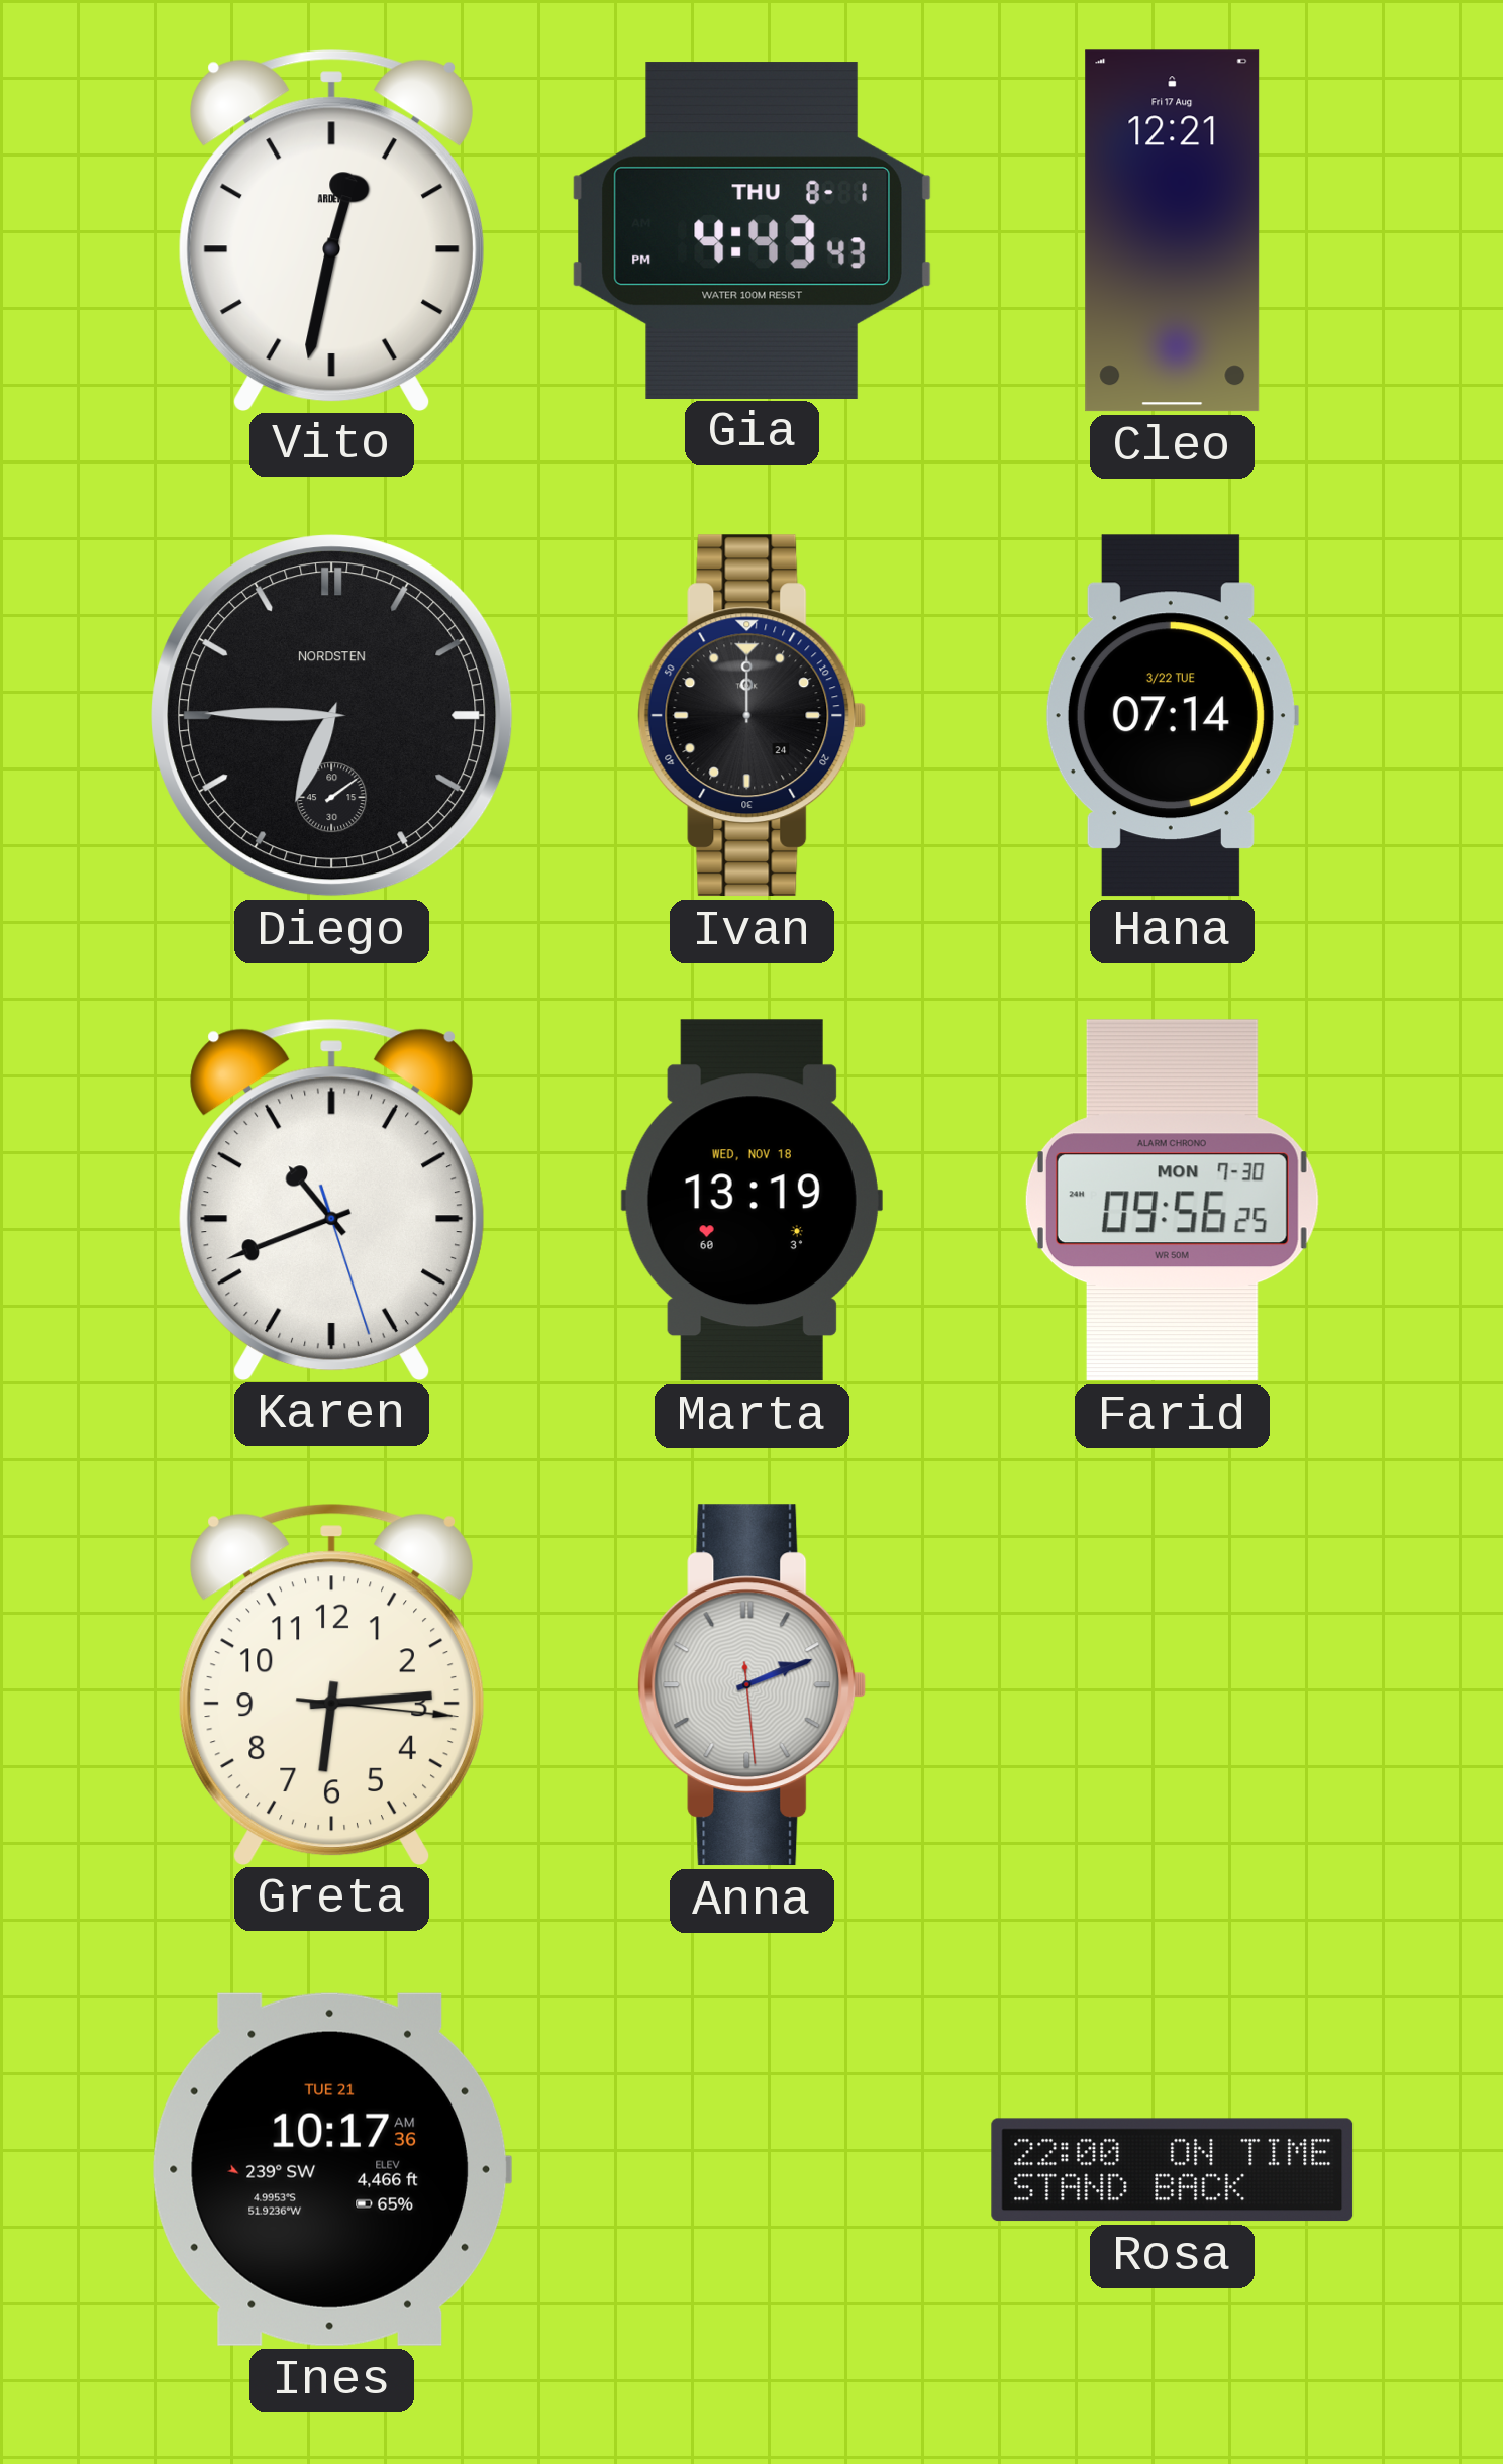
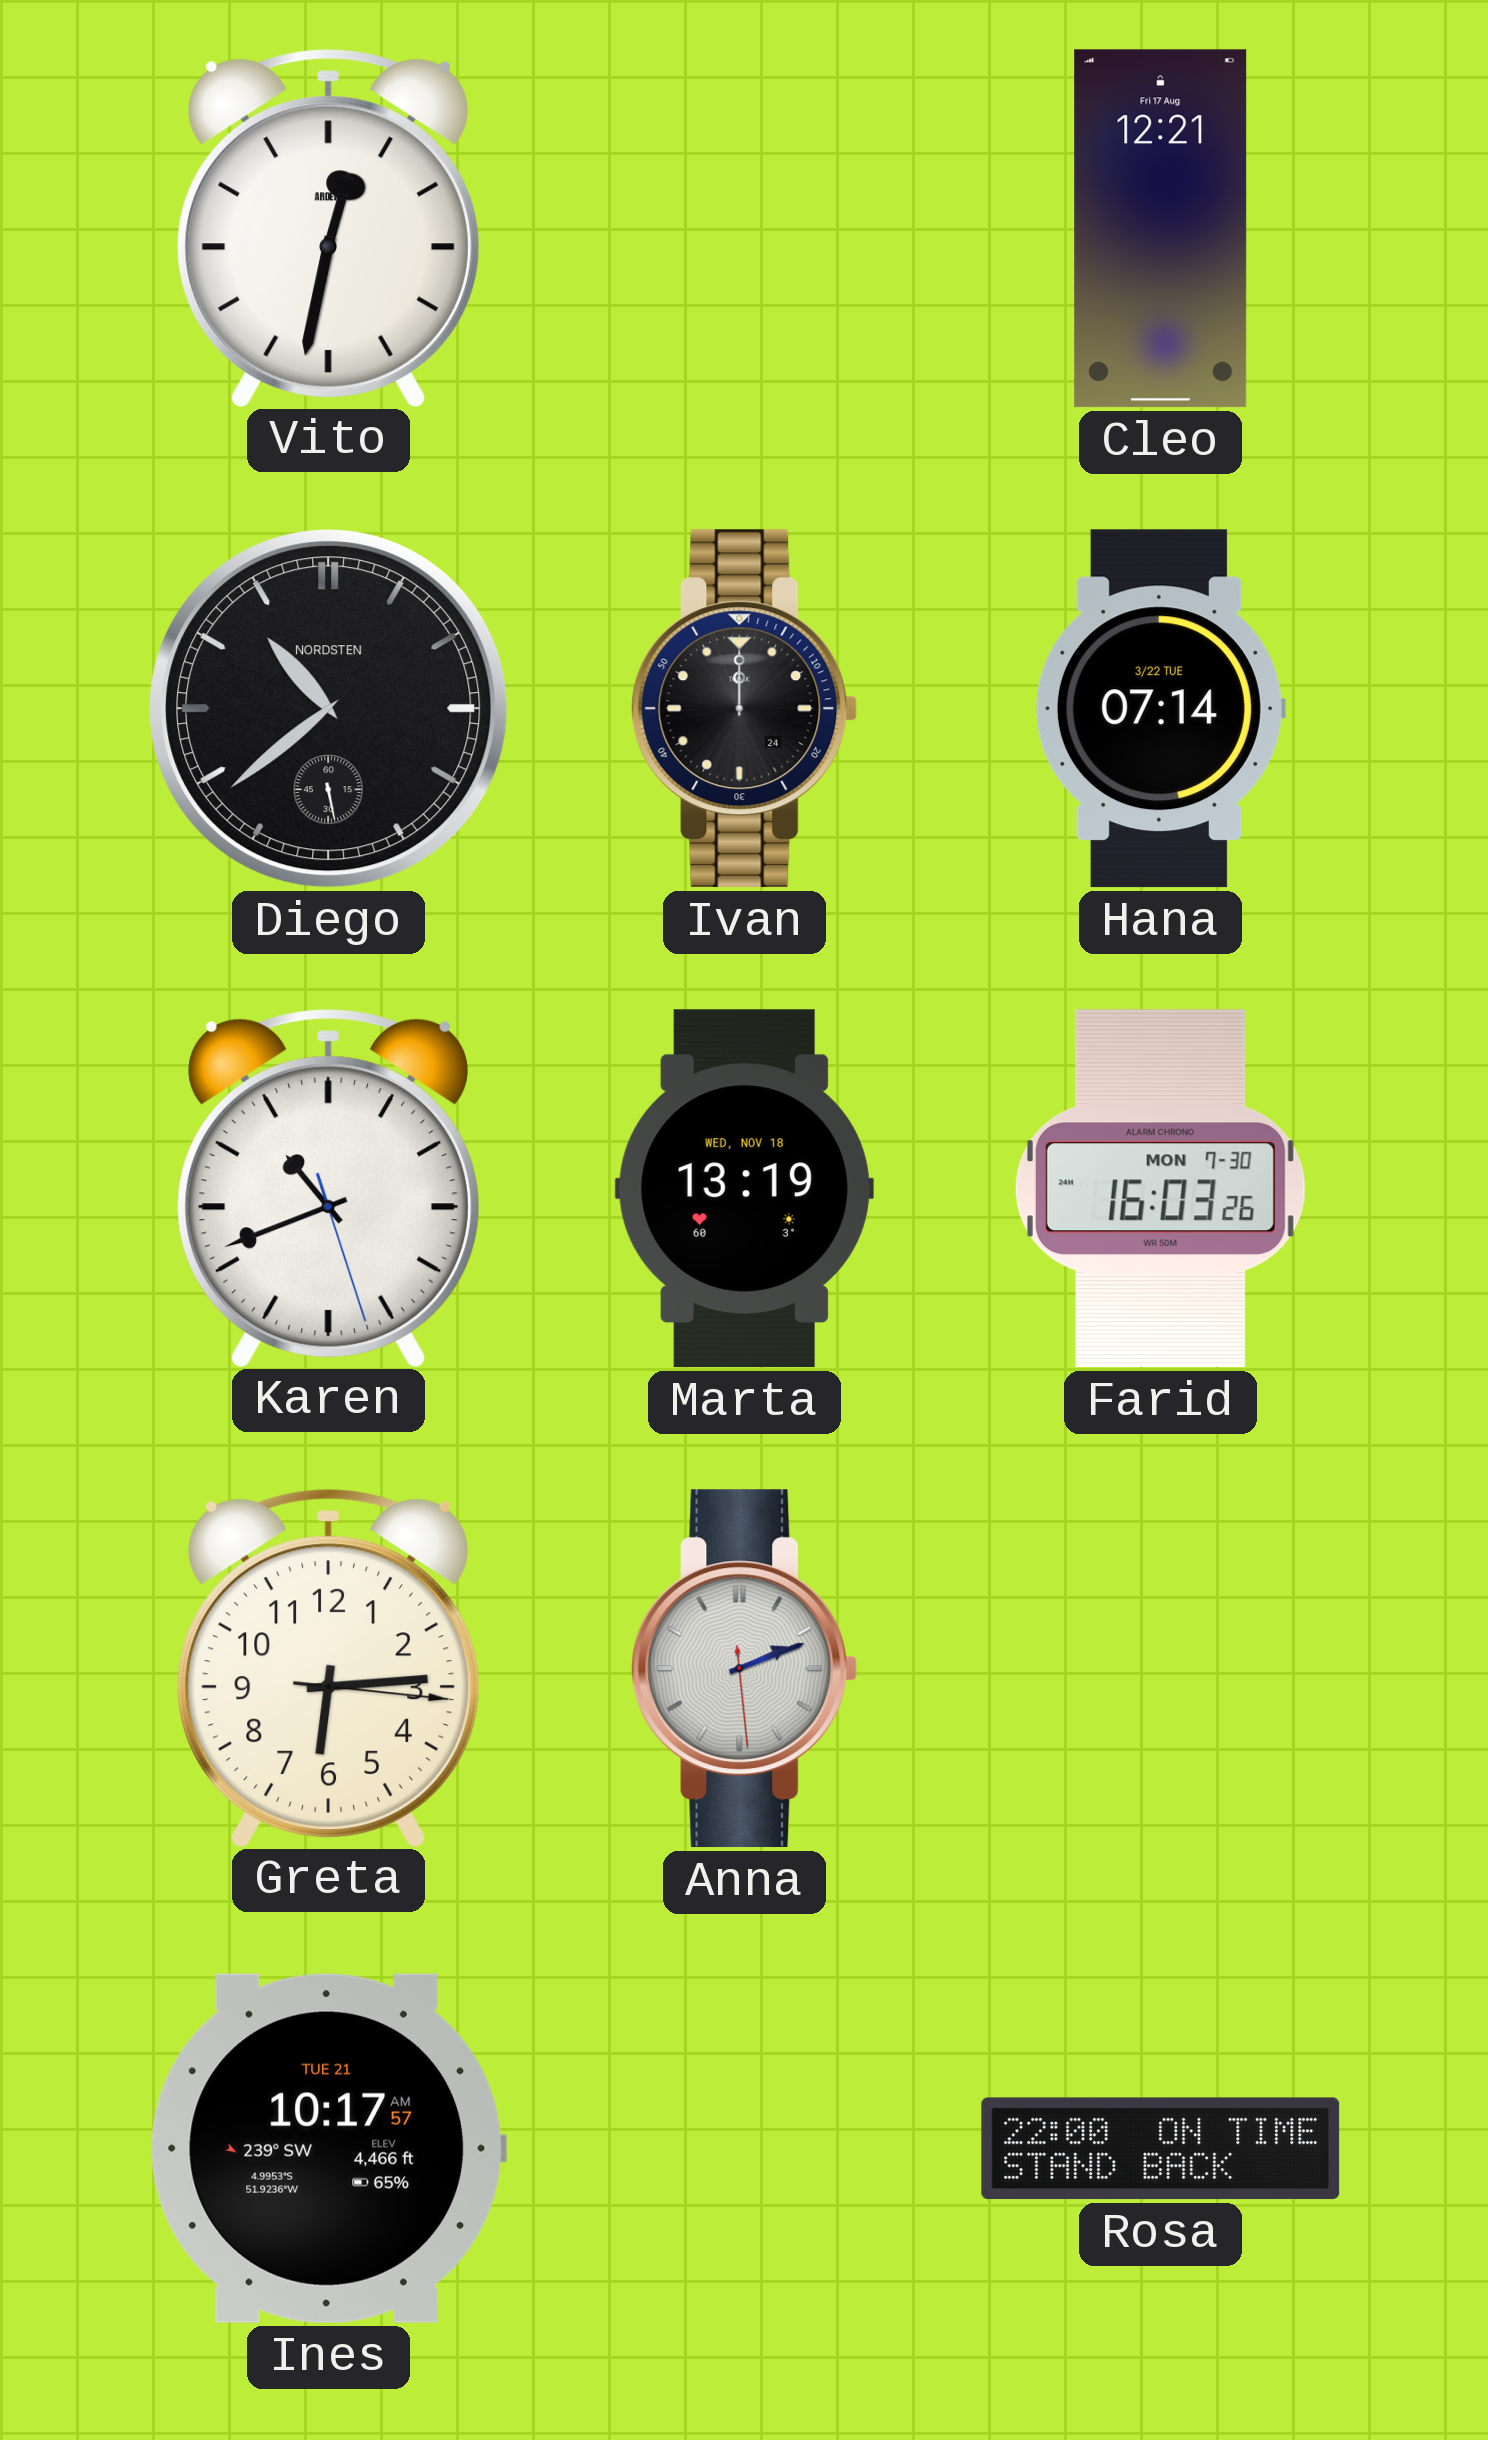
Gia: 4:43 -> none (751, 230)
Diego: 6:45 -> 10:38 (329, 709)
Farid: 09:56 -> 16:03 (1160, 1189)
Ines: 10:17:36 AM -> 10:17:57 AM (328, 2148)
